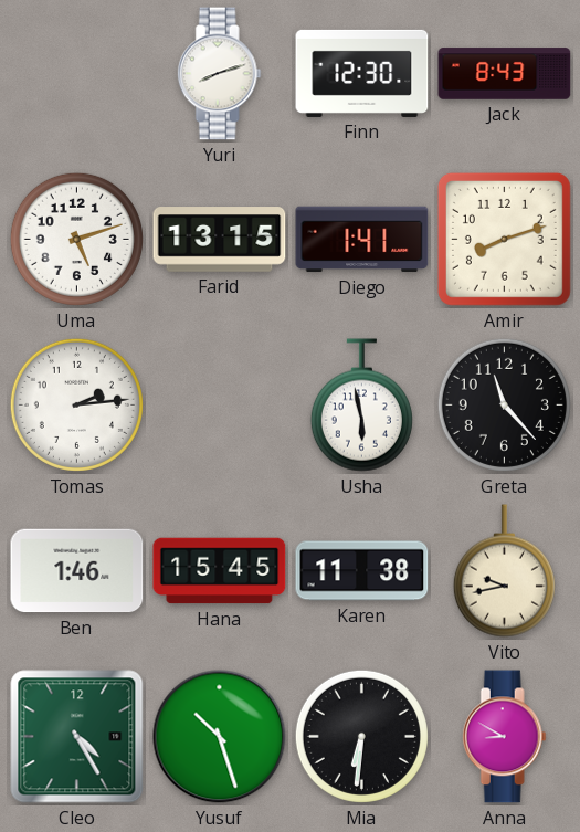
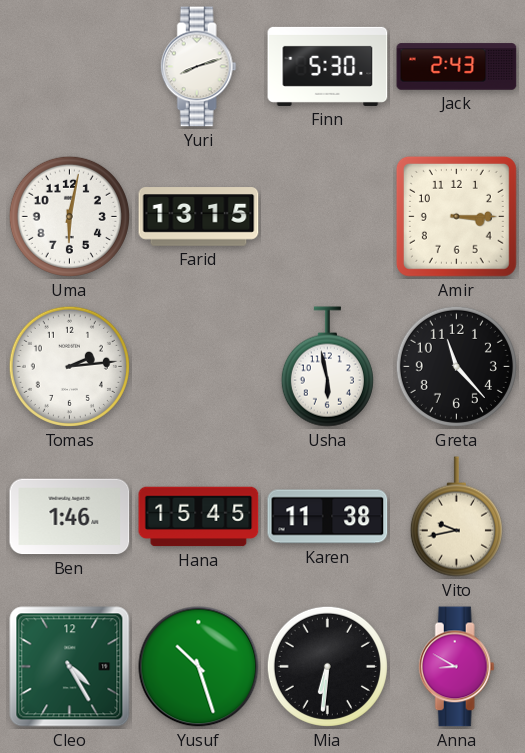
Finn: 12:30 -> 5:30 (328, 66)
Jack: 8:43 -> 2:43 (457, 67)
Uma: 5:12 -> 6:02 (69, 216)
Diego: 1:41 -> none (362, 240)
Amir: 8:12 -> 3:15 (456, 216)
